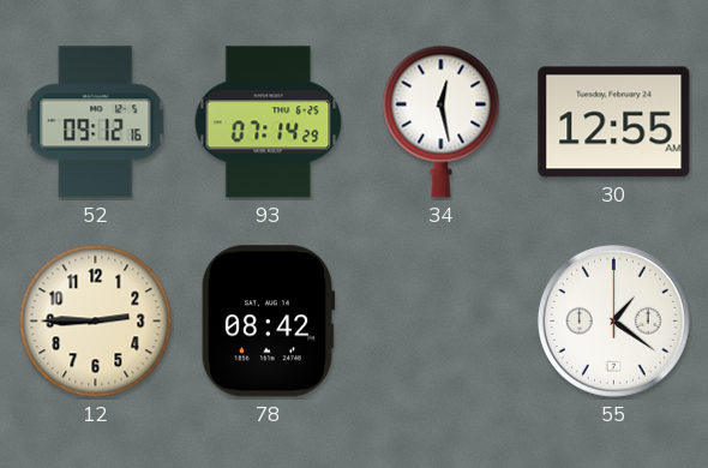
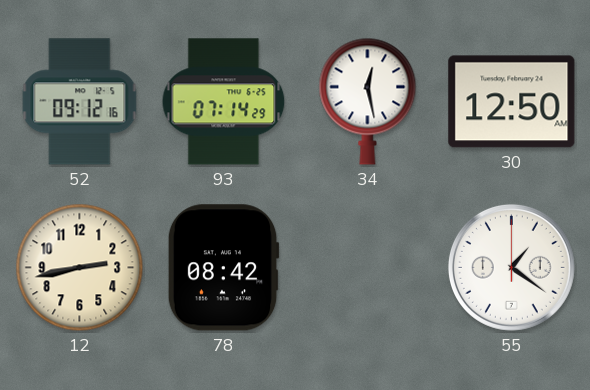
30: 12:55 -> 12:50 (512, 102)
12: 2:45 -> 2:43 (80, 268)
